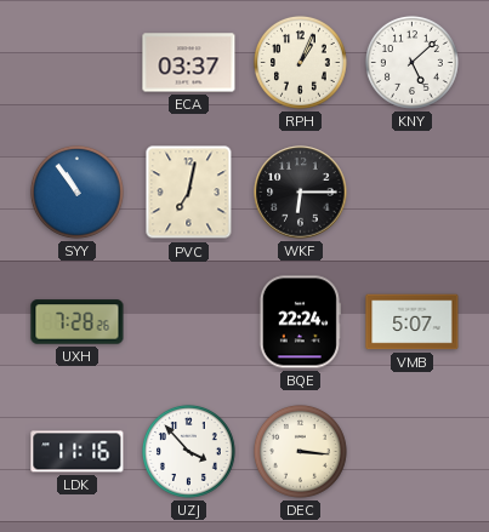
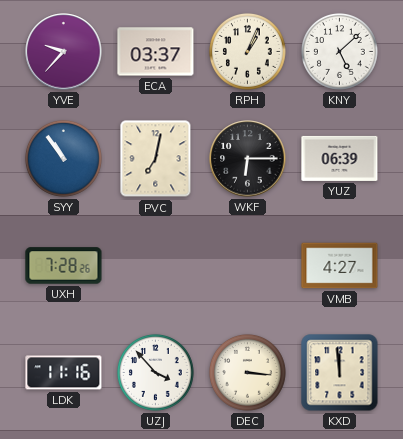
YVE: none -> 9:37 (64, 52)
YUZ: none -> 06:39 (340, 158)
BQE: 22:24 -> none (300, 322)
VMB: 5:07 -> 4:27 (340, 266)
KXD: none -> 11:59 (340, 373)
